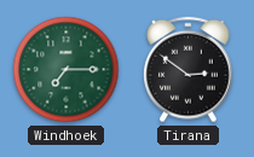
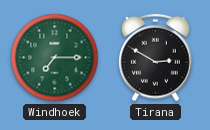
Tirana: 2:51 -> 2:50 (156, 58)
